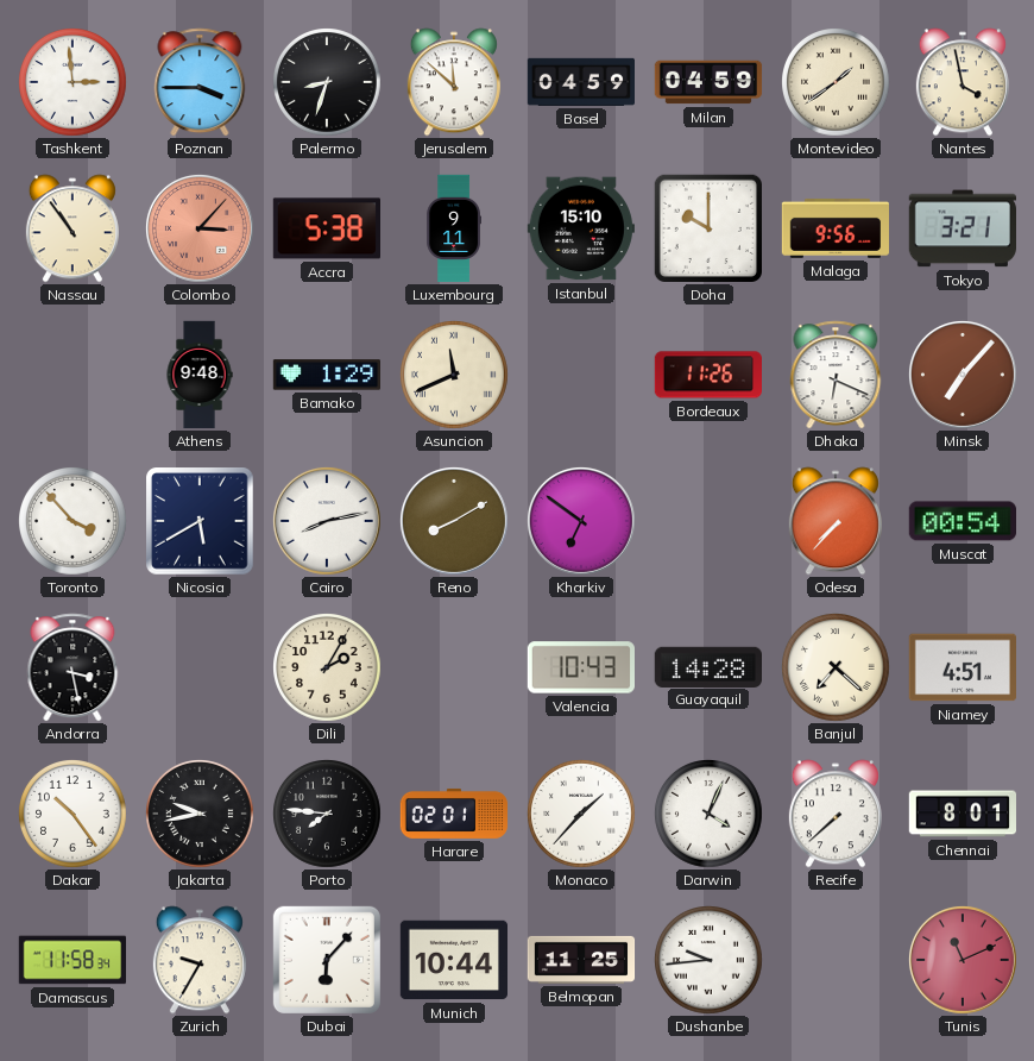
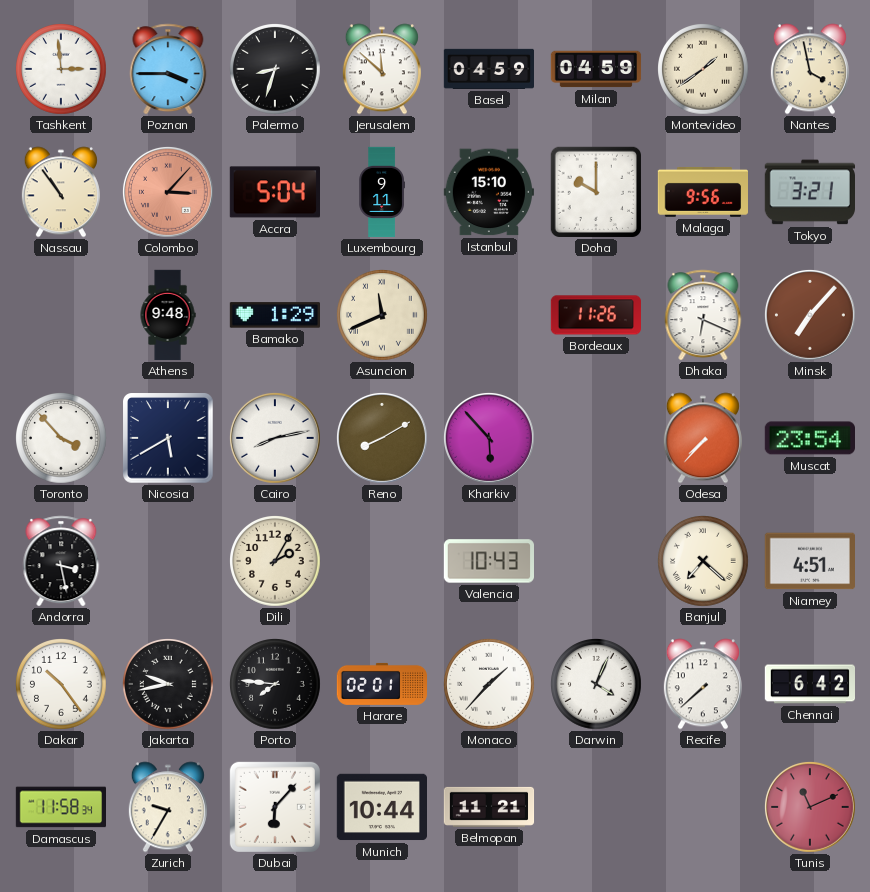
Accra: 5:38 -> 5:04 (274, 192)
Kharkiv: 6:51 -> 5:53 (489, 438)
Muscat: 00:54 -> 23:54 (809, 438)
Guayaquil: 14:28 -> none (707, 666)
Chennai: 8:01 -> 6:42 (810, 684)
Belmopan: 11:25 -> 11:21 (489, 807)
Dushanbe: 9:44 -> none (710, 961)
